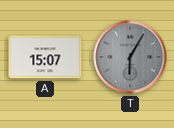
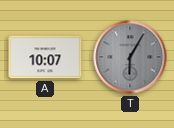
A: 15:07 -> 10:07 (45, 57)
